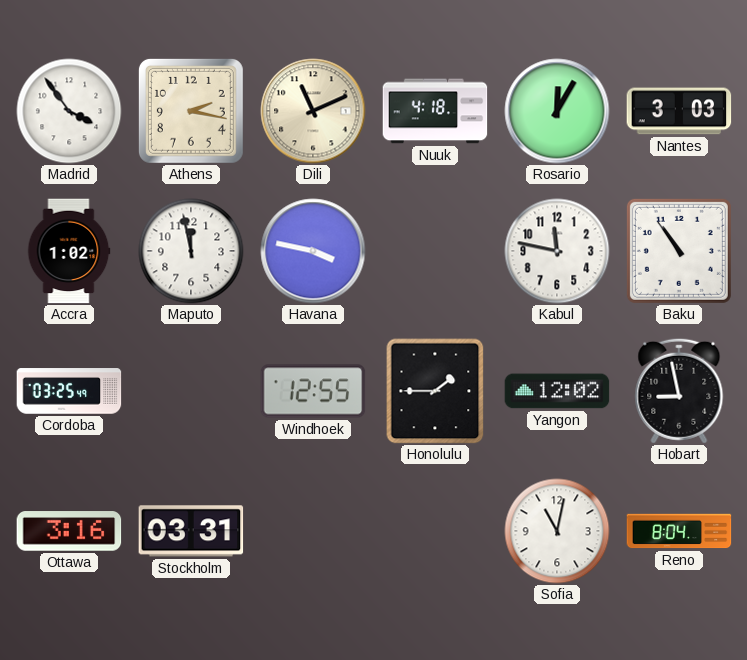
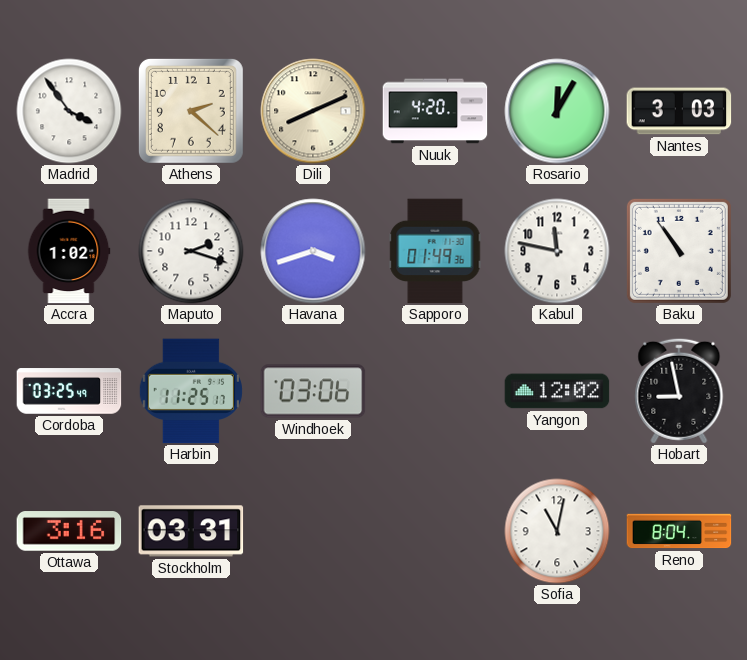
Athens: 2:17 -> 2:22 (191, 111)
Dili: 11:11 -> 8:11 (313, 111)
Nuuk: 4:18 -> 4:20 (435, 111)
Maputo: 11:58 -> 2:18 (191, 251)
Havana: 3:47 -> 3:42 (313, 251)
Sapporo: none -> 01:49 (435, 251)
Harbin: none -> 11:25 (191, 391)
Windhoek: 12:55 -> 03:06 (313, 391)
Honolulu: 1:45 -> none (435, 391)
